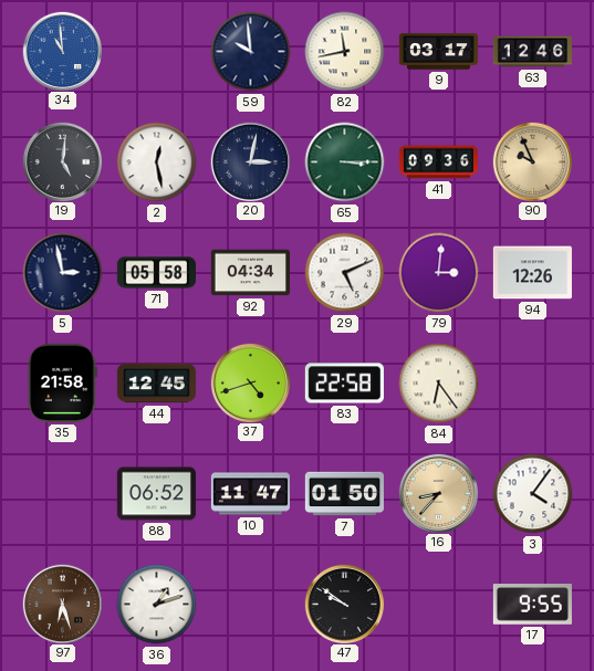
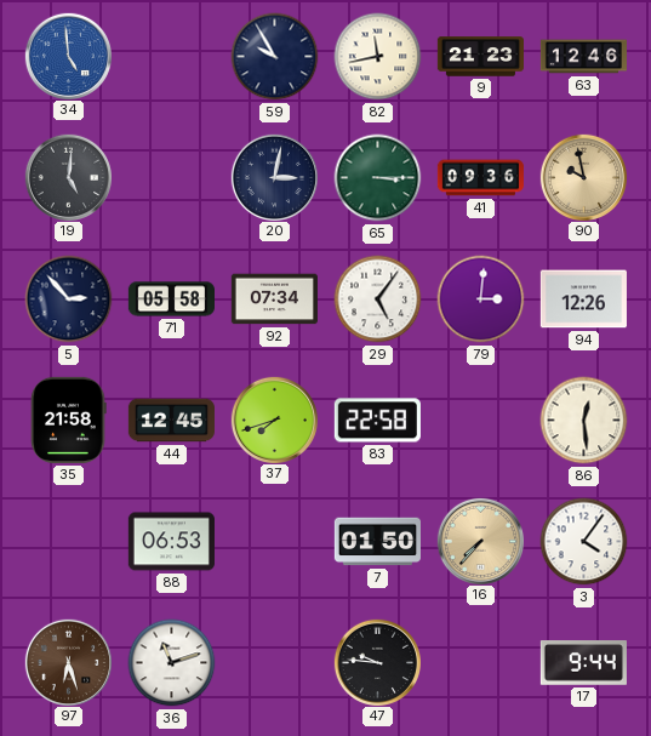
34: 10:59 -> 4:59 (68, 56)
59: 9:59 -> 9:55 (275, 57)
9: 03:17 -> 21:23 (480, 57)
2: 12:28 -> none (157, 162)
90: 9:56 -> 9:58 (583, 177)
5: 2:58 -> 2:53 (69, 299)
92: 04:34 -> 07:34 (274, 299)
29: 5:11 -> 5:06 (378, 299)
37: 4:42 -> 7:42 (274, 420)
84: 6:24 -> none (439, 384)
86: none -> 12:29 (584, 421)
88: 06:52 -> 06:53 (171, 542)
10: 11:47 -> none (250, 494)
16: 8:37 -> 7:37 (480, 541)
36: 1:12 -> 11:12 (172, 663)
47: 9:51 -> 9:46 (377, 662)
17: 9:55 -> 9:44 (583, 663)
